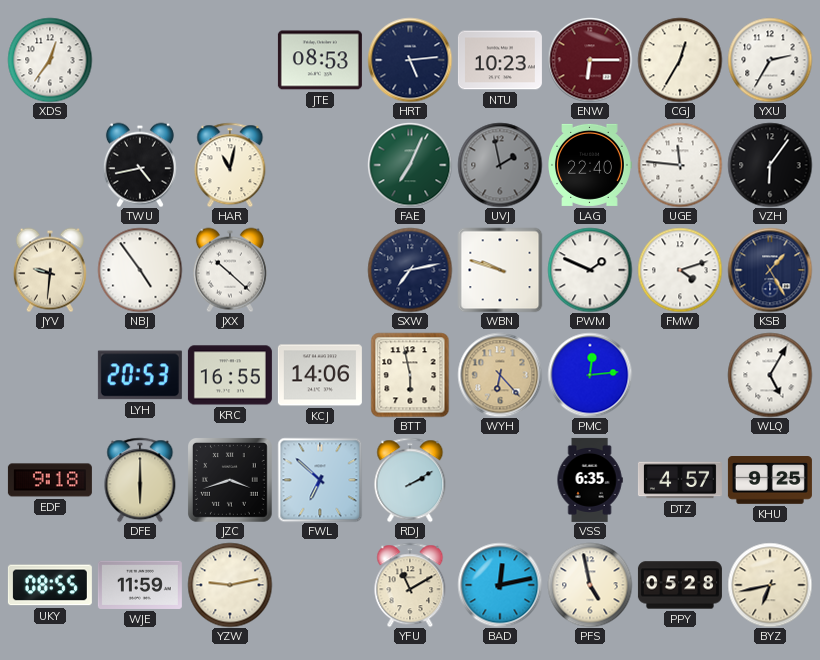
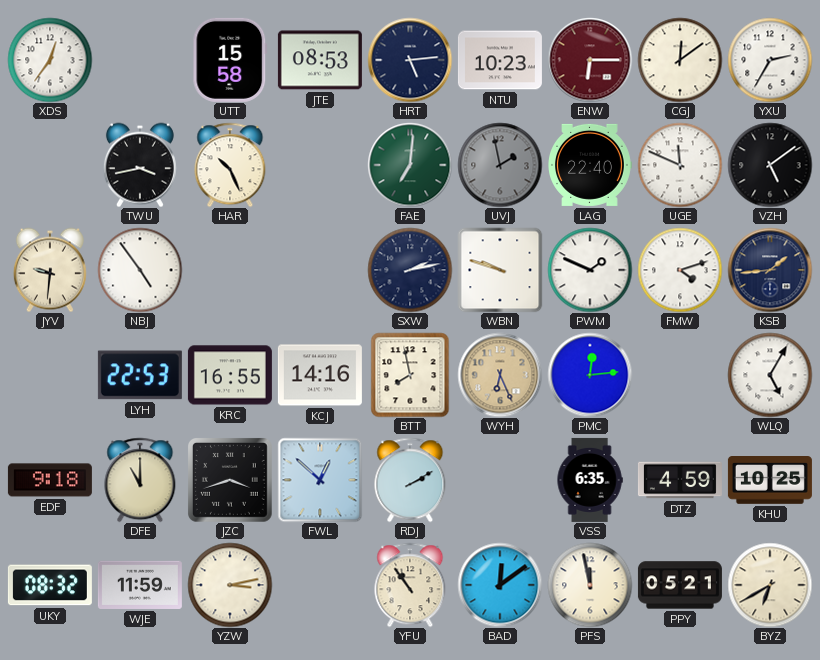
UTT: none -> 15:58 (230, 60)
CGJ: 12:35 -> 12:09 (680, 60)
TWU: 4:43 -> 3:43 (140, 165)
HAR: 11:02 -> 10:26 (230, 165)
FAE: 7:04 -> 7:01 (410, 165)
UGE: 11:46 -> 11:49 (680, 165)
VZH: 6:06 -> 5:09 (770, 165)
JXX: 10:22 -> none (230, 270)
SXW: 7:13 -> 2:13 (410, 270)
KSB: 1:25 -> 1:44 (770, 270)
LYH: 20:53 -> 22:53 (140, 375)
KCJ: 14:06 -> 14:16 (320, 375)
BTT: 5:58 -> 7:58 (410, 375)
WYH: 6:23 -> 6:26 (500, 375)
DFE: 6:00 -> 11:00 (140, 480)
FWL: 6:52 -> 12:52 (320, 480)
DTZ: 4:57 -> 4:59 (680, 480)
KHU: 9:25 -> 10:25 (770, 481)
UKY: 08:55 -> 08:32 (50, 585)
YZW: 9:13 -> 3:13 (230, 585)
YFU: 11:10 -> 10:54 (410, 585)
BAD: 12:13 -> 12:09 (500, 585)
PFS: 4:58 -> 11:58 (590, 585)
PPY: 05:28 -> 05:21 (680, 585)
BYZ: 6:43 -> 6:40 (770, 585)
